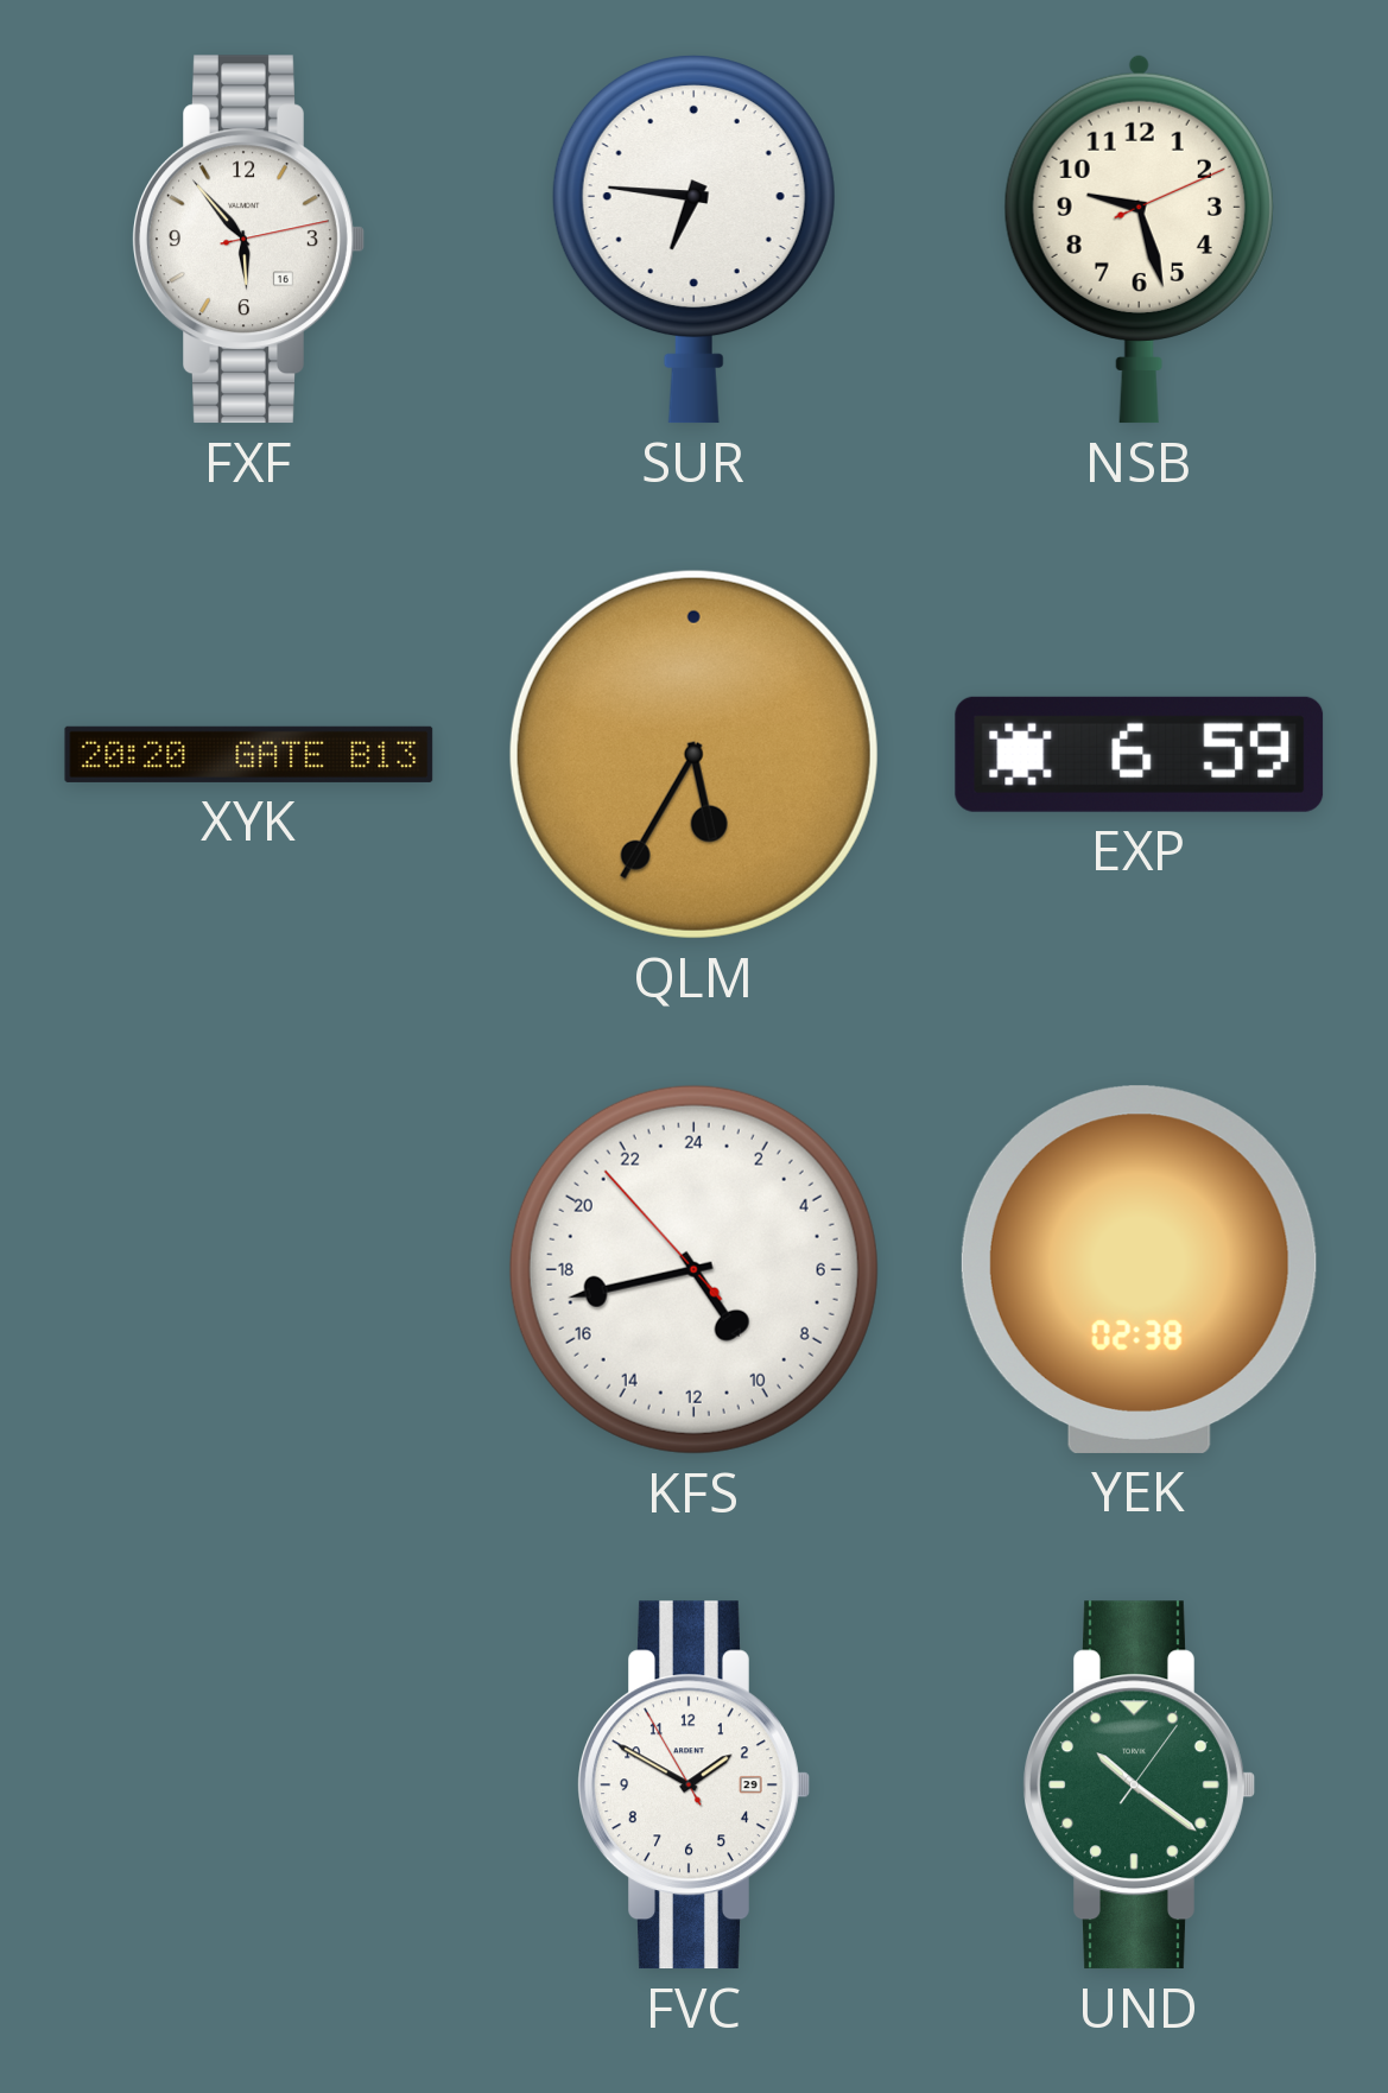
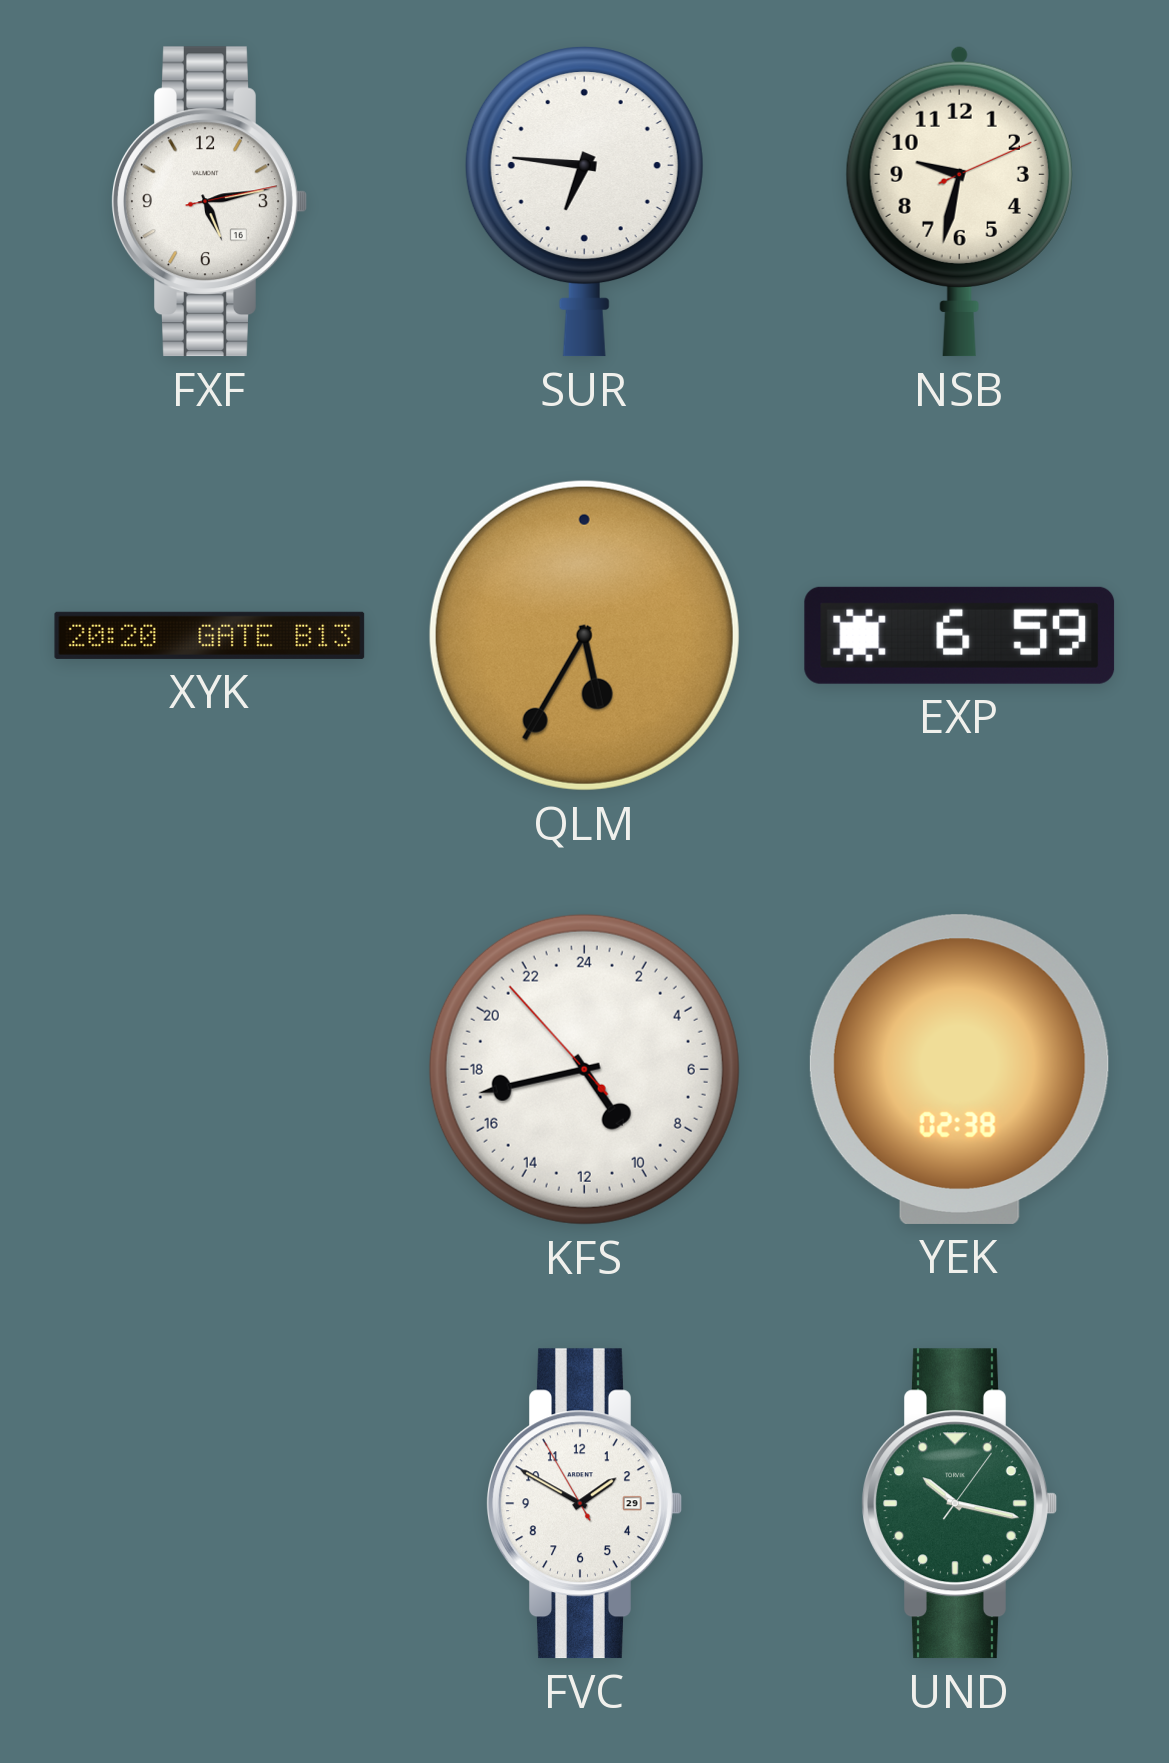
FXF: 5:53 -> 5:13 (209, 202)
NSB: 9:27 -> 9:32 (959, 201)
UND: 10:21 -> 10:17 (959, 1504)
